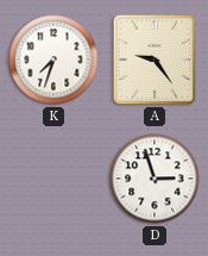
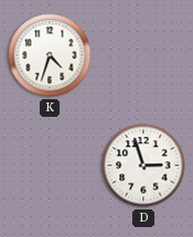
K: 7:33 -> 4:33 (50, 55)
A: 9:24 -> none (155, 60)
